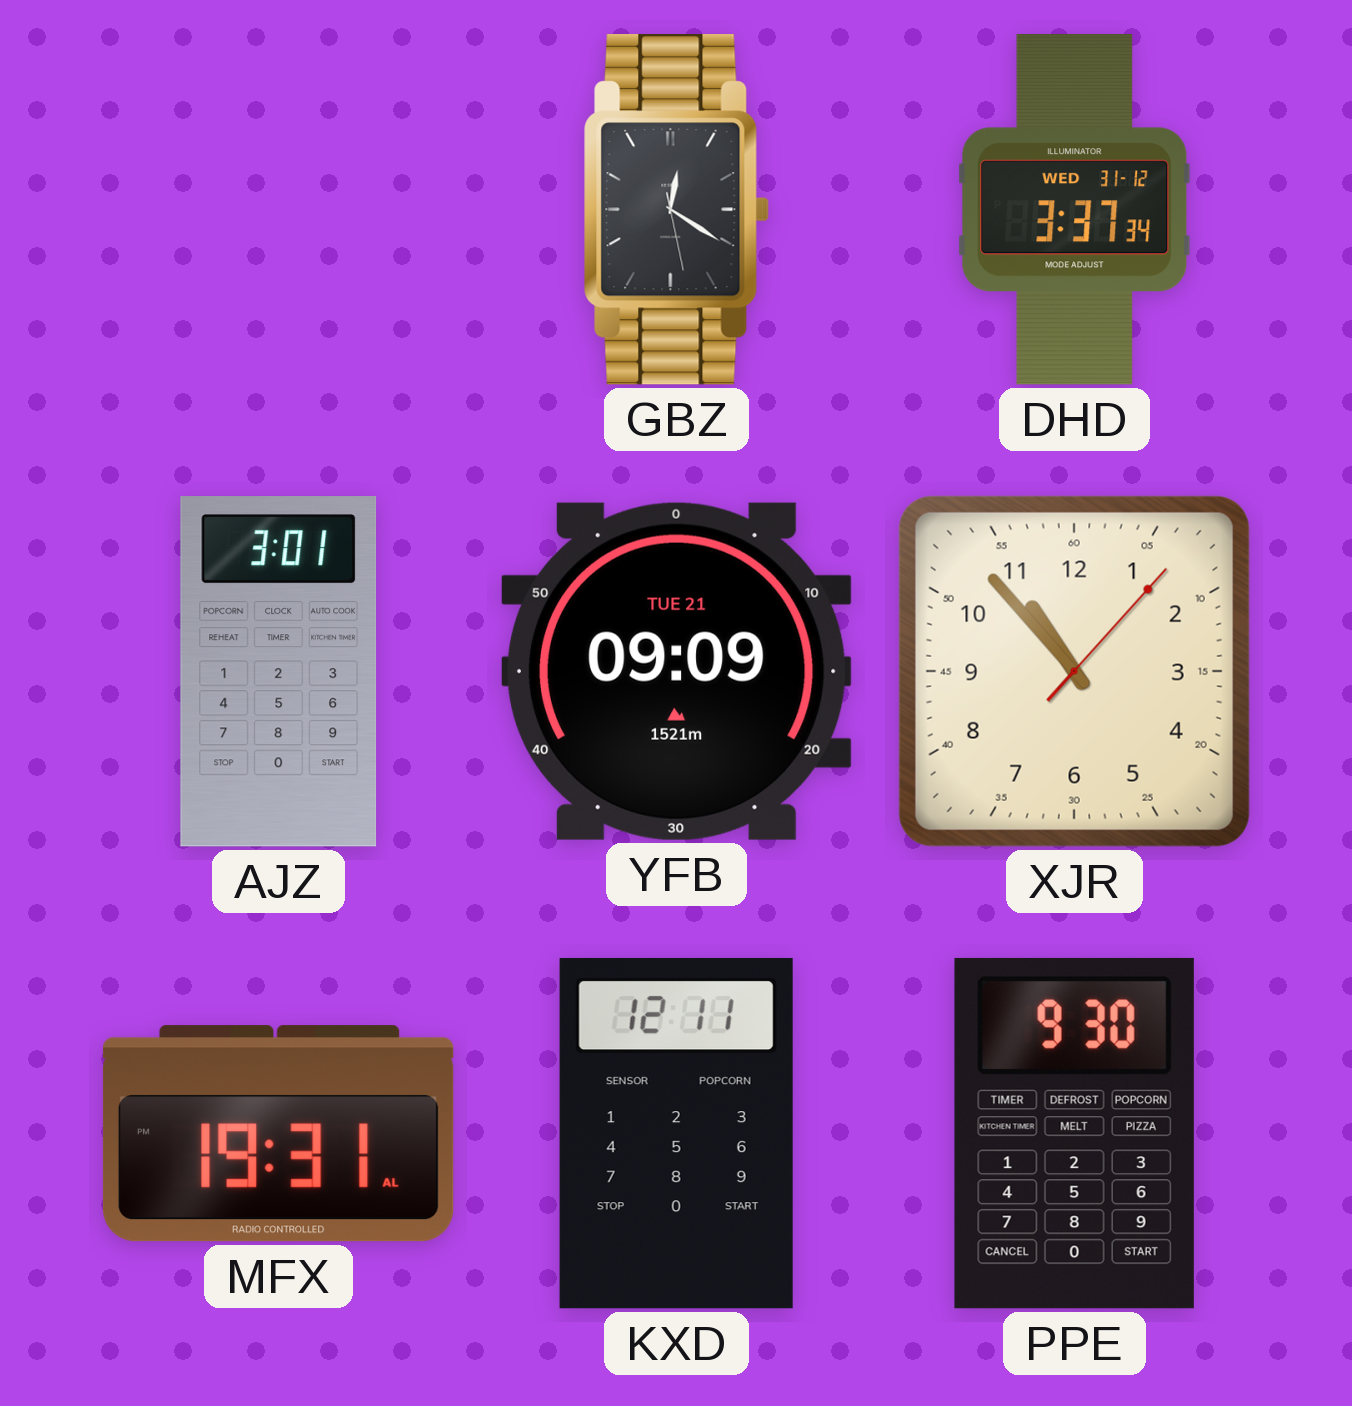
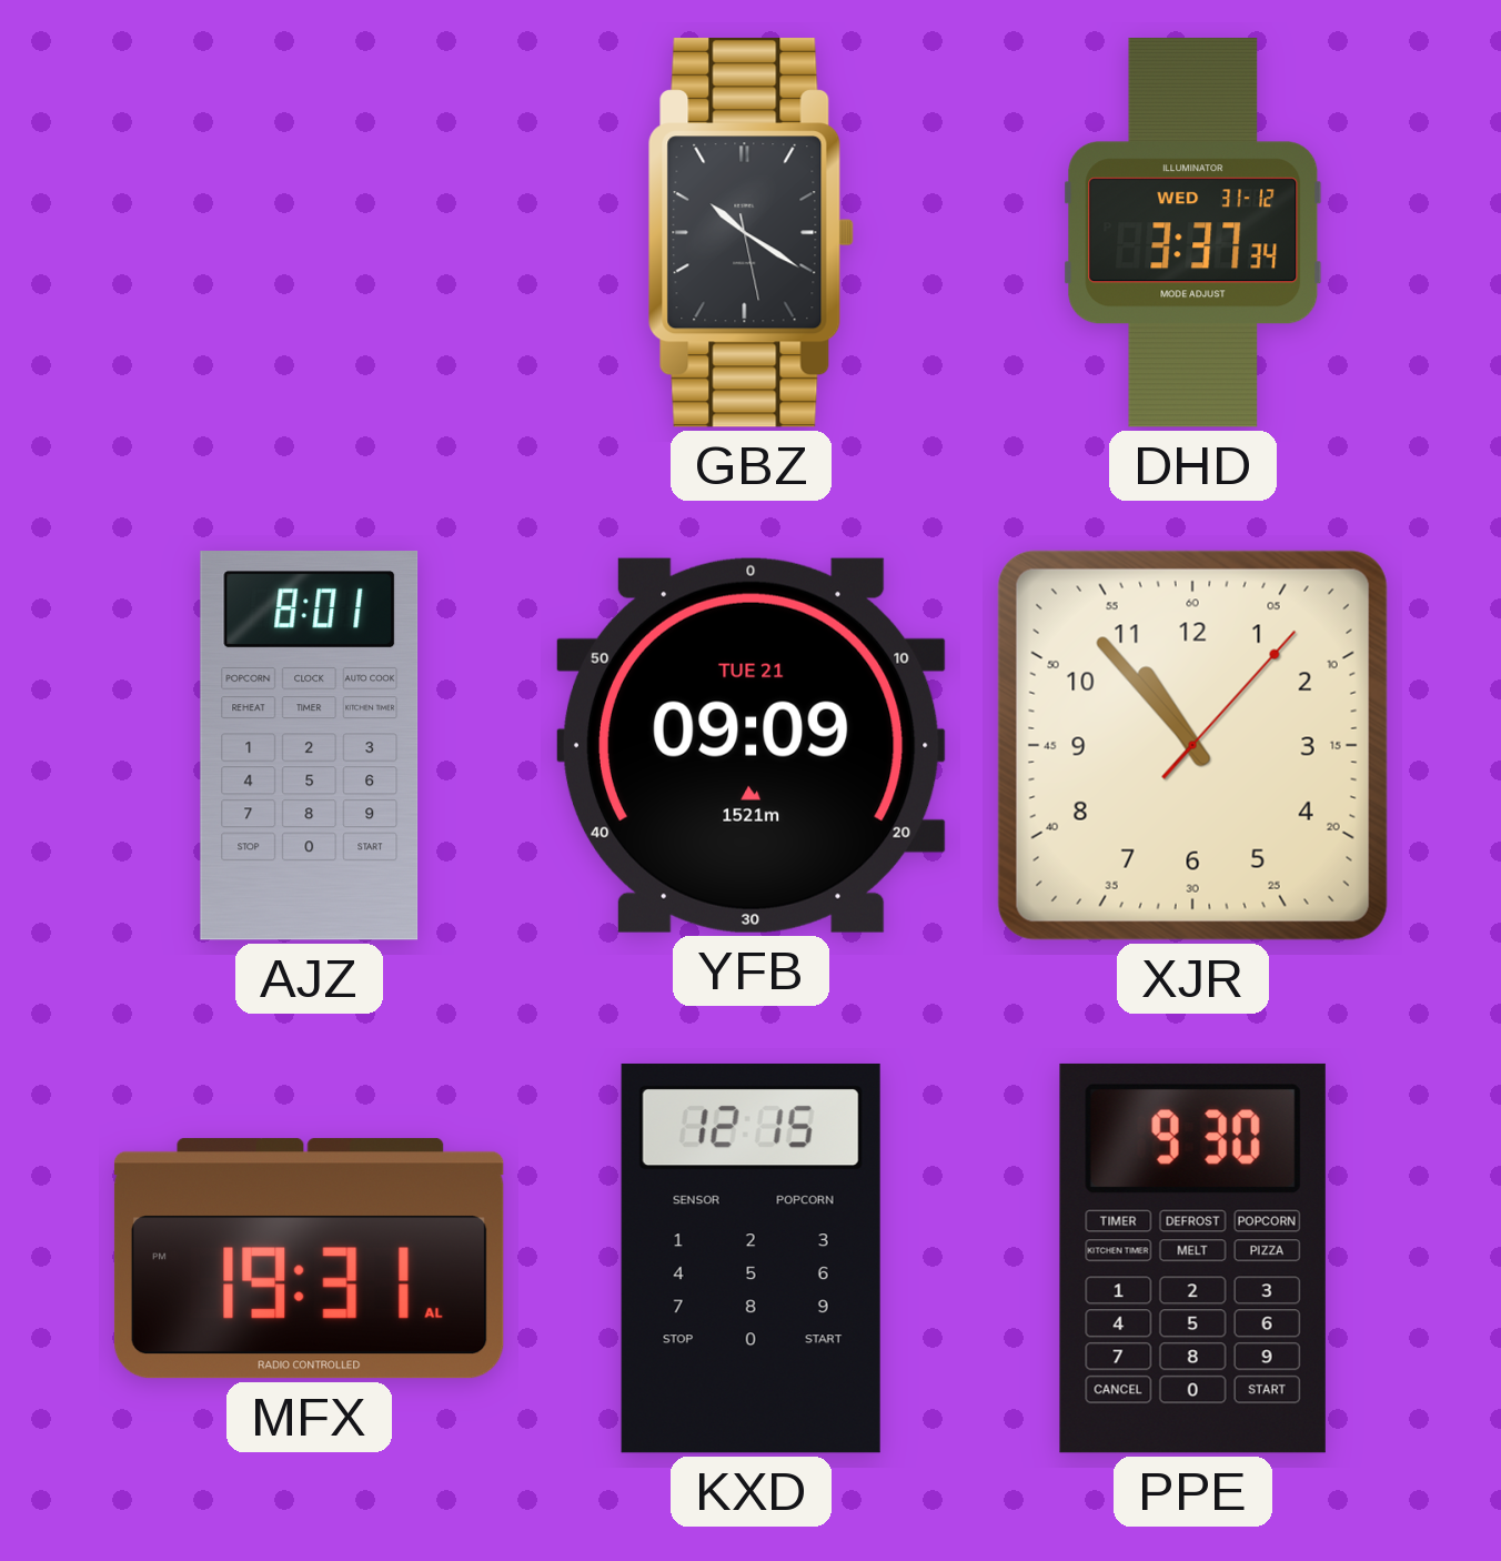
GBZ: 12:20 -> 10:20 (750, 233)
AJZ: 3:01 -> 8:01 (310, 746)
KXD: 12:11 -> 12:15 (750, 1258)
